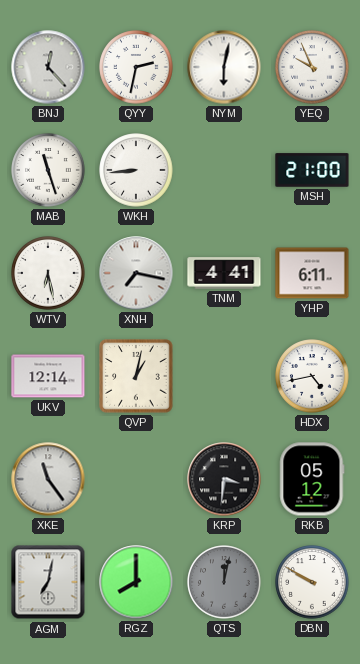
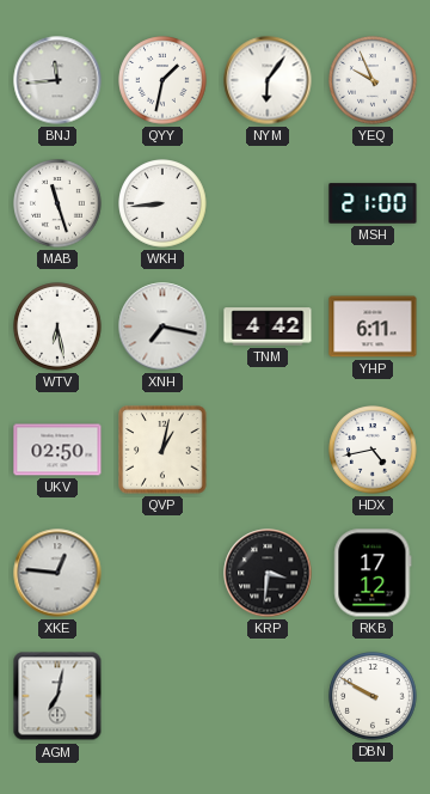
BNJ: 12:23 -> 11:44 (57, 80)
QYY: 2:32 -> 1:32 (162, 80)
NYM: 6:02 -> 6:06 (268, 80)
TNM: 4:41 -> 4:42 (268, 326)
UKV: 12:14 -> 02:50 (57, 450)
XKE: 11:24 -> 12:46 (57, 573)
RKB: 05:12 -> 17:12 (373, 573)
RGZ: 8:00 -> none (136, 582)
QTS: 12:02 -> none (224, 582)
